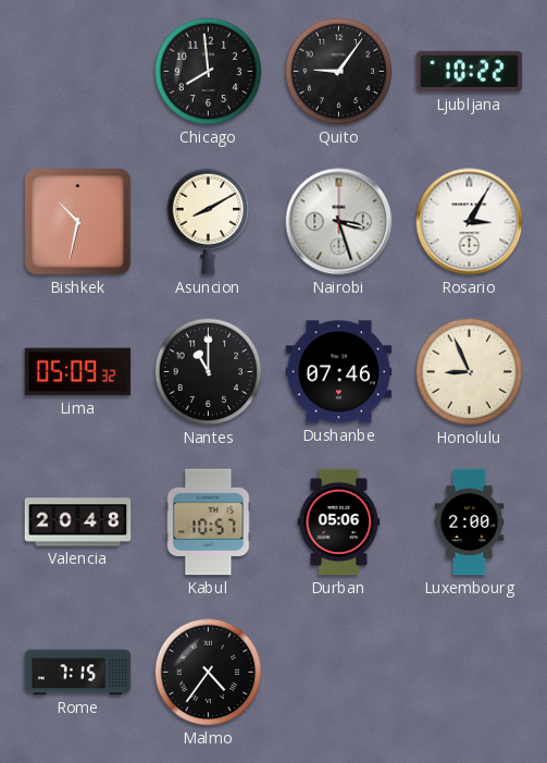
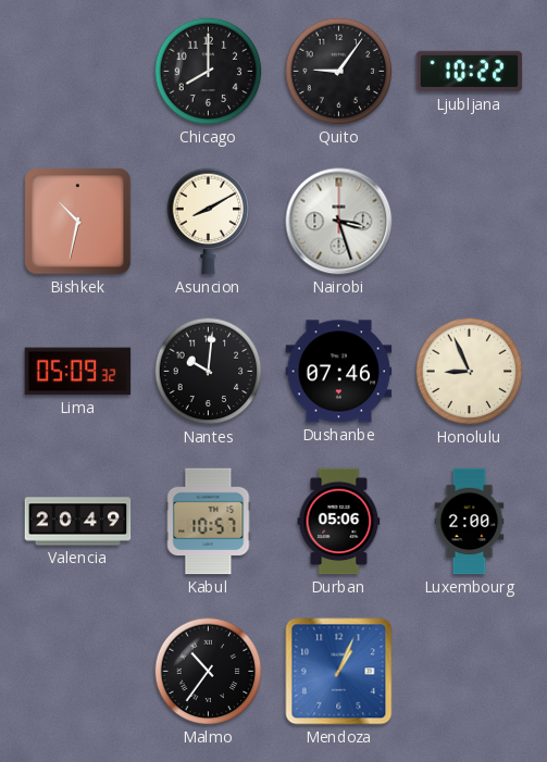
Chicago: 7:59 -> 8:00 (209, 72)
Rosario: 3:05 -> none (470, 222)
Nantes: 11:00 -> 10:01 (209, 372)
Valencia: 20:48 -> 20:49 (78, 522)
Rome: 7:15 -> none (78, 673)
Malmo: 4:36 -> 10:36 (209, 672)
Mendoza: none -> 1:04 (339, 672)
